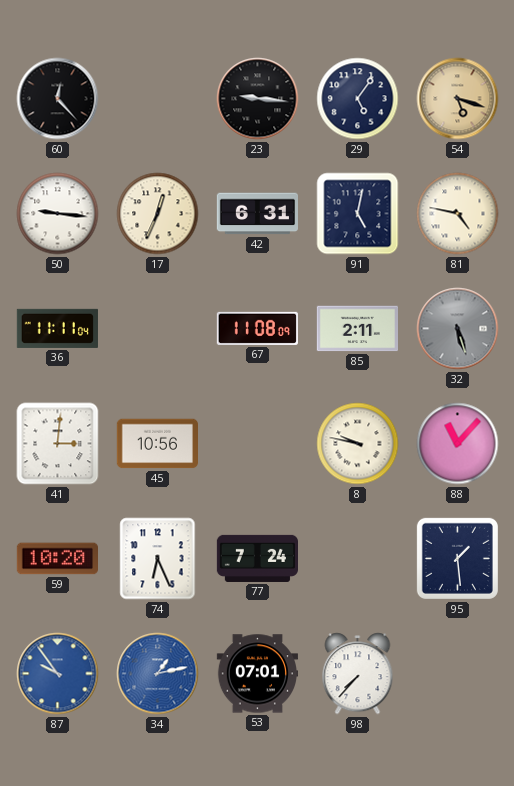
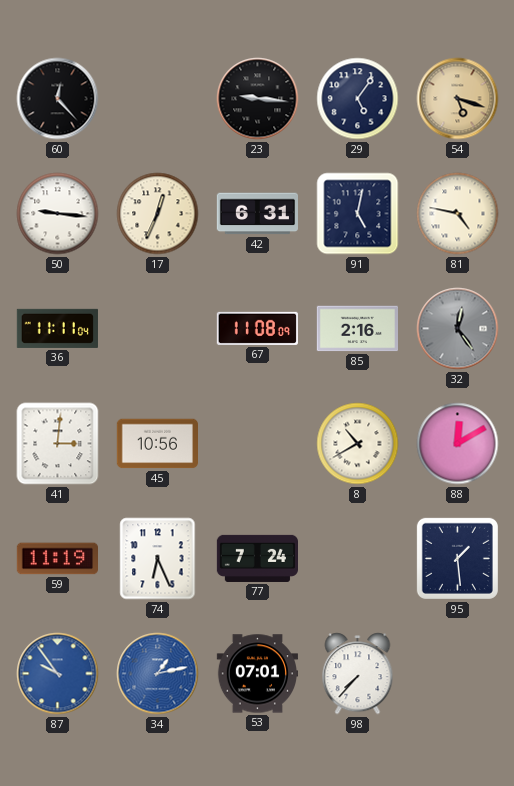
85: 2:11 -> 2:16 (357, 329)
32: 5:27 -> 12:24 (458, 329)
8: 9:47 -> 10:40 (358, 444)
88: 11:07 -> 12:10 (458, 444)
59: 10:20 -> 11:19 (57, 559)
